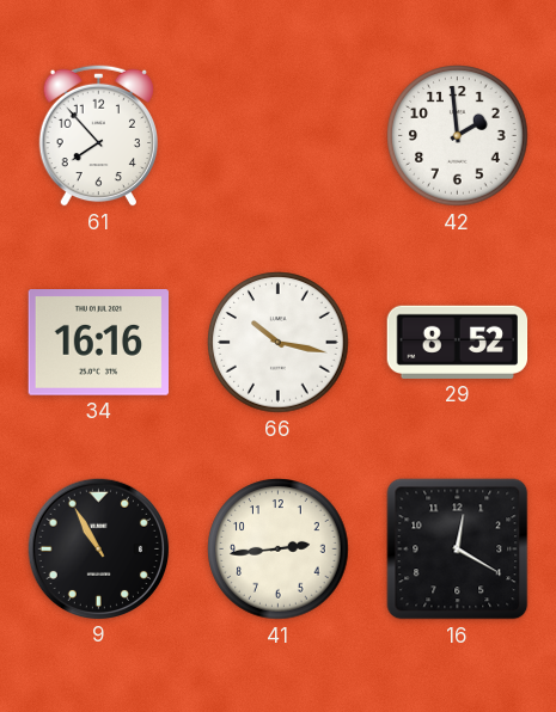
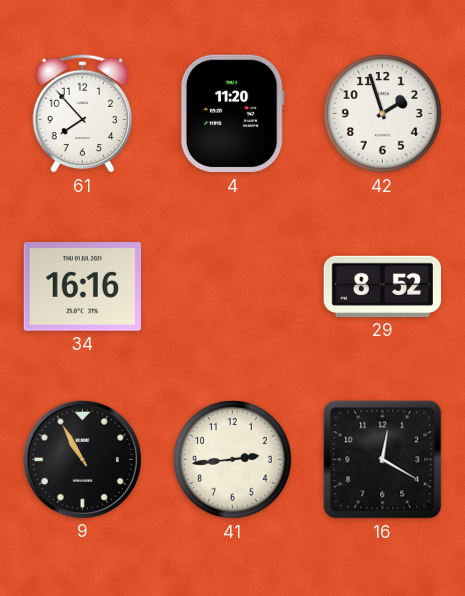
4: none -> 11:20 (232, 114)
42: 1:59 -> 1:57 (383, 114)
66: 10:17 -> none (279, 343)
